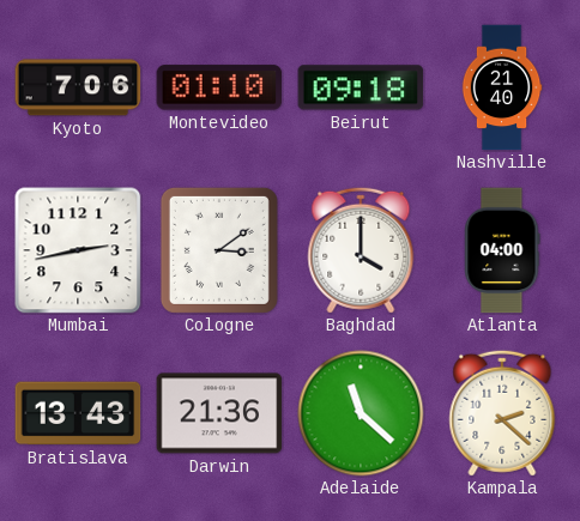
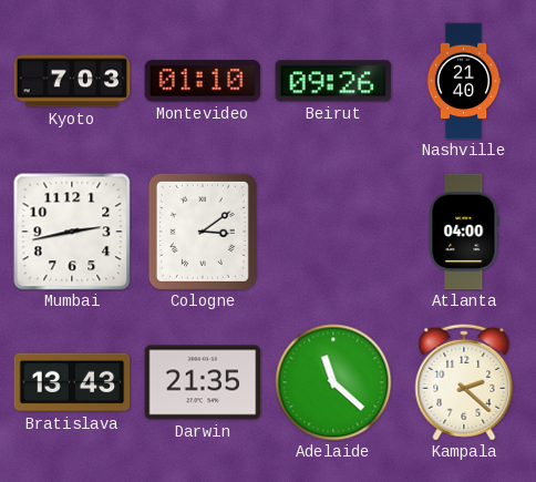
Kyoto: 7:06 -> 7:03 (72, 81)
Beirut: 09:18 -> 09:26 (333, 81)
Baghdad: 4:00 -> none (361, 250)
Darwin: 21:36 -> 21:35 (203, 382)
